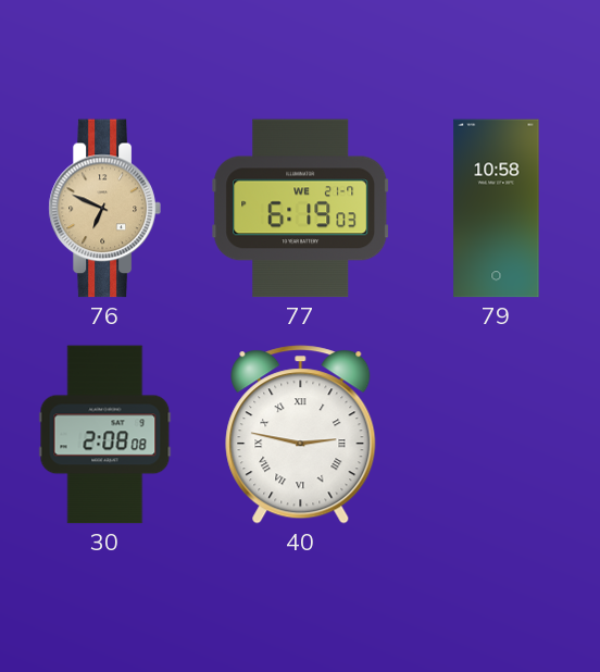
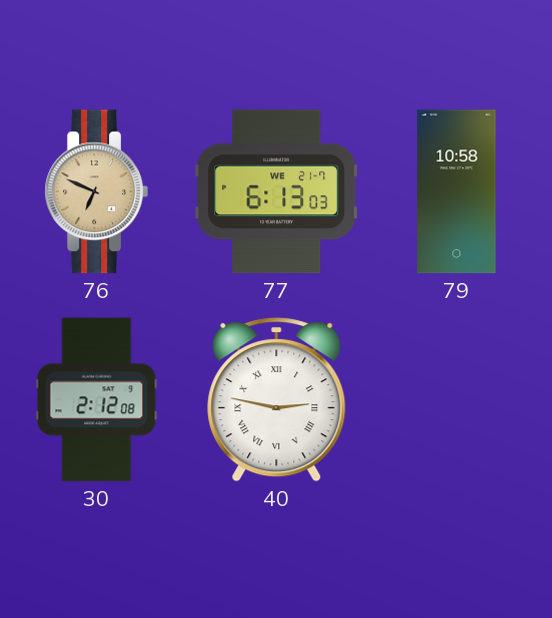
77: 6:19 -> 6:13 (277, 192)
30: 2:08 -> 2:12 (97, 400)
